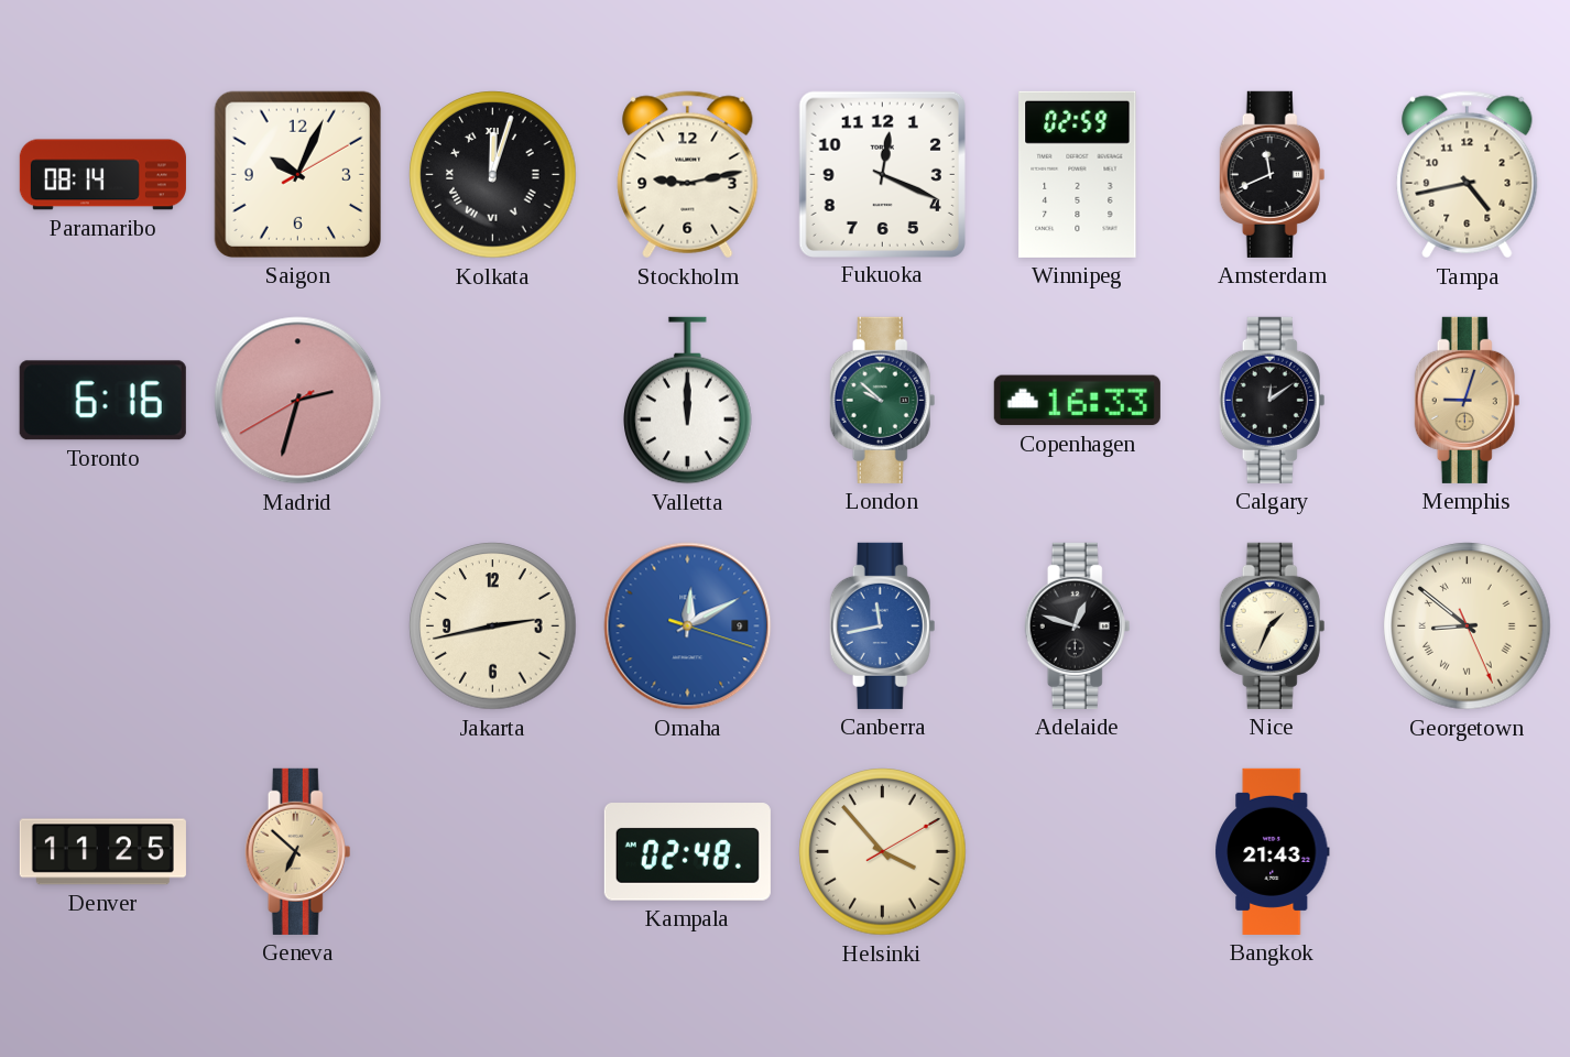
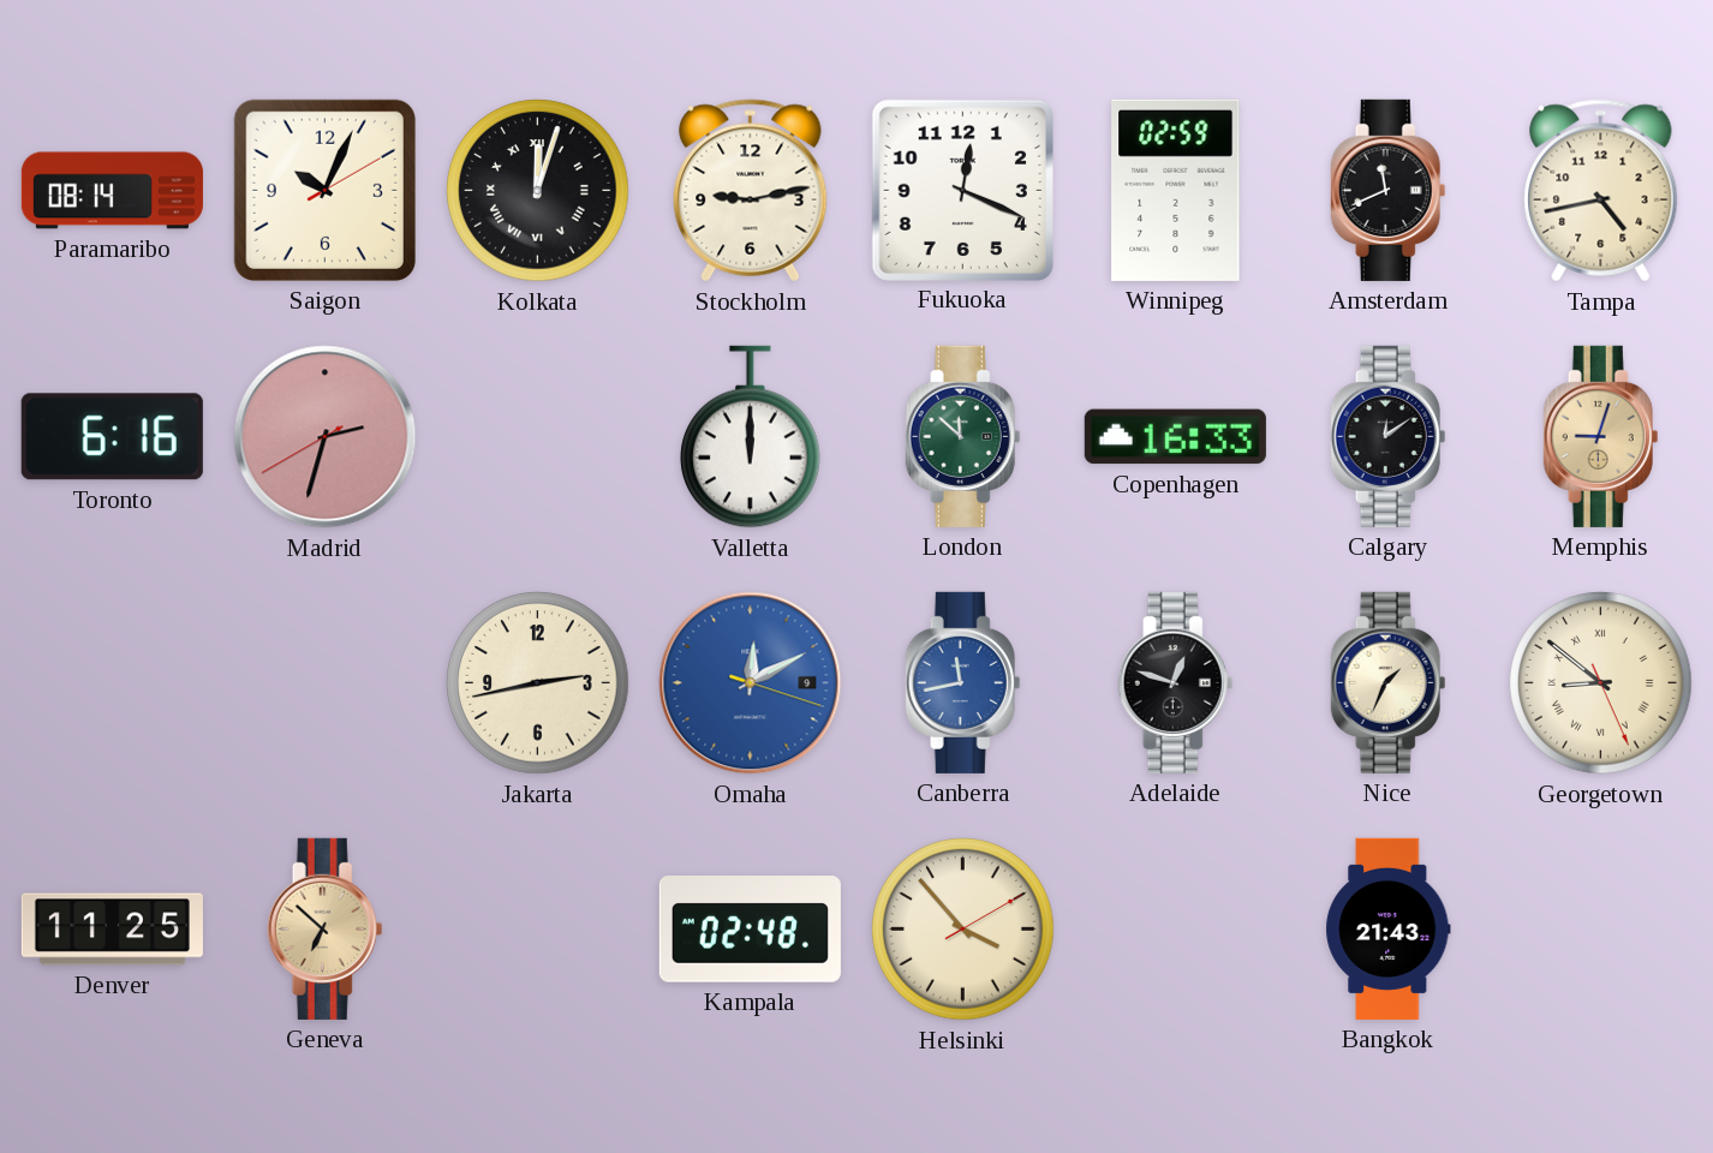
London: 9:52 -> 11:52 (963, 436)
